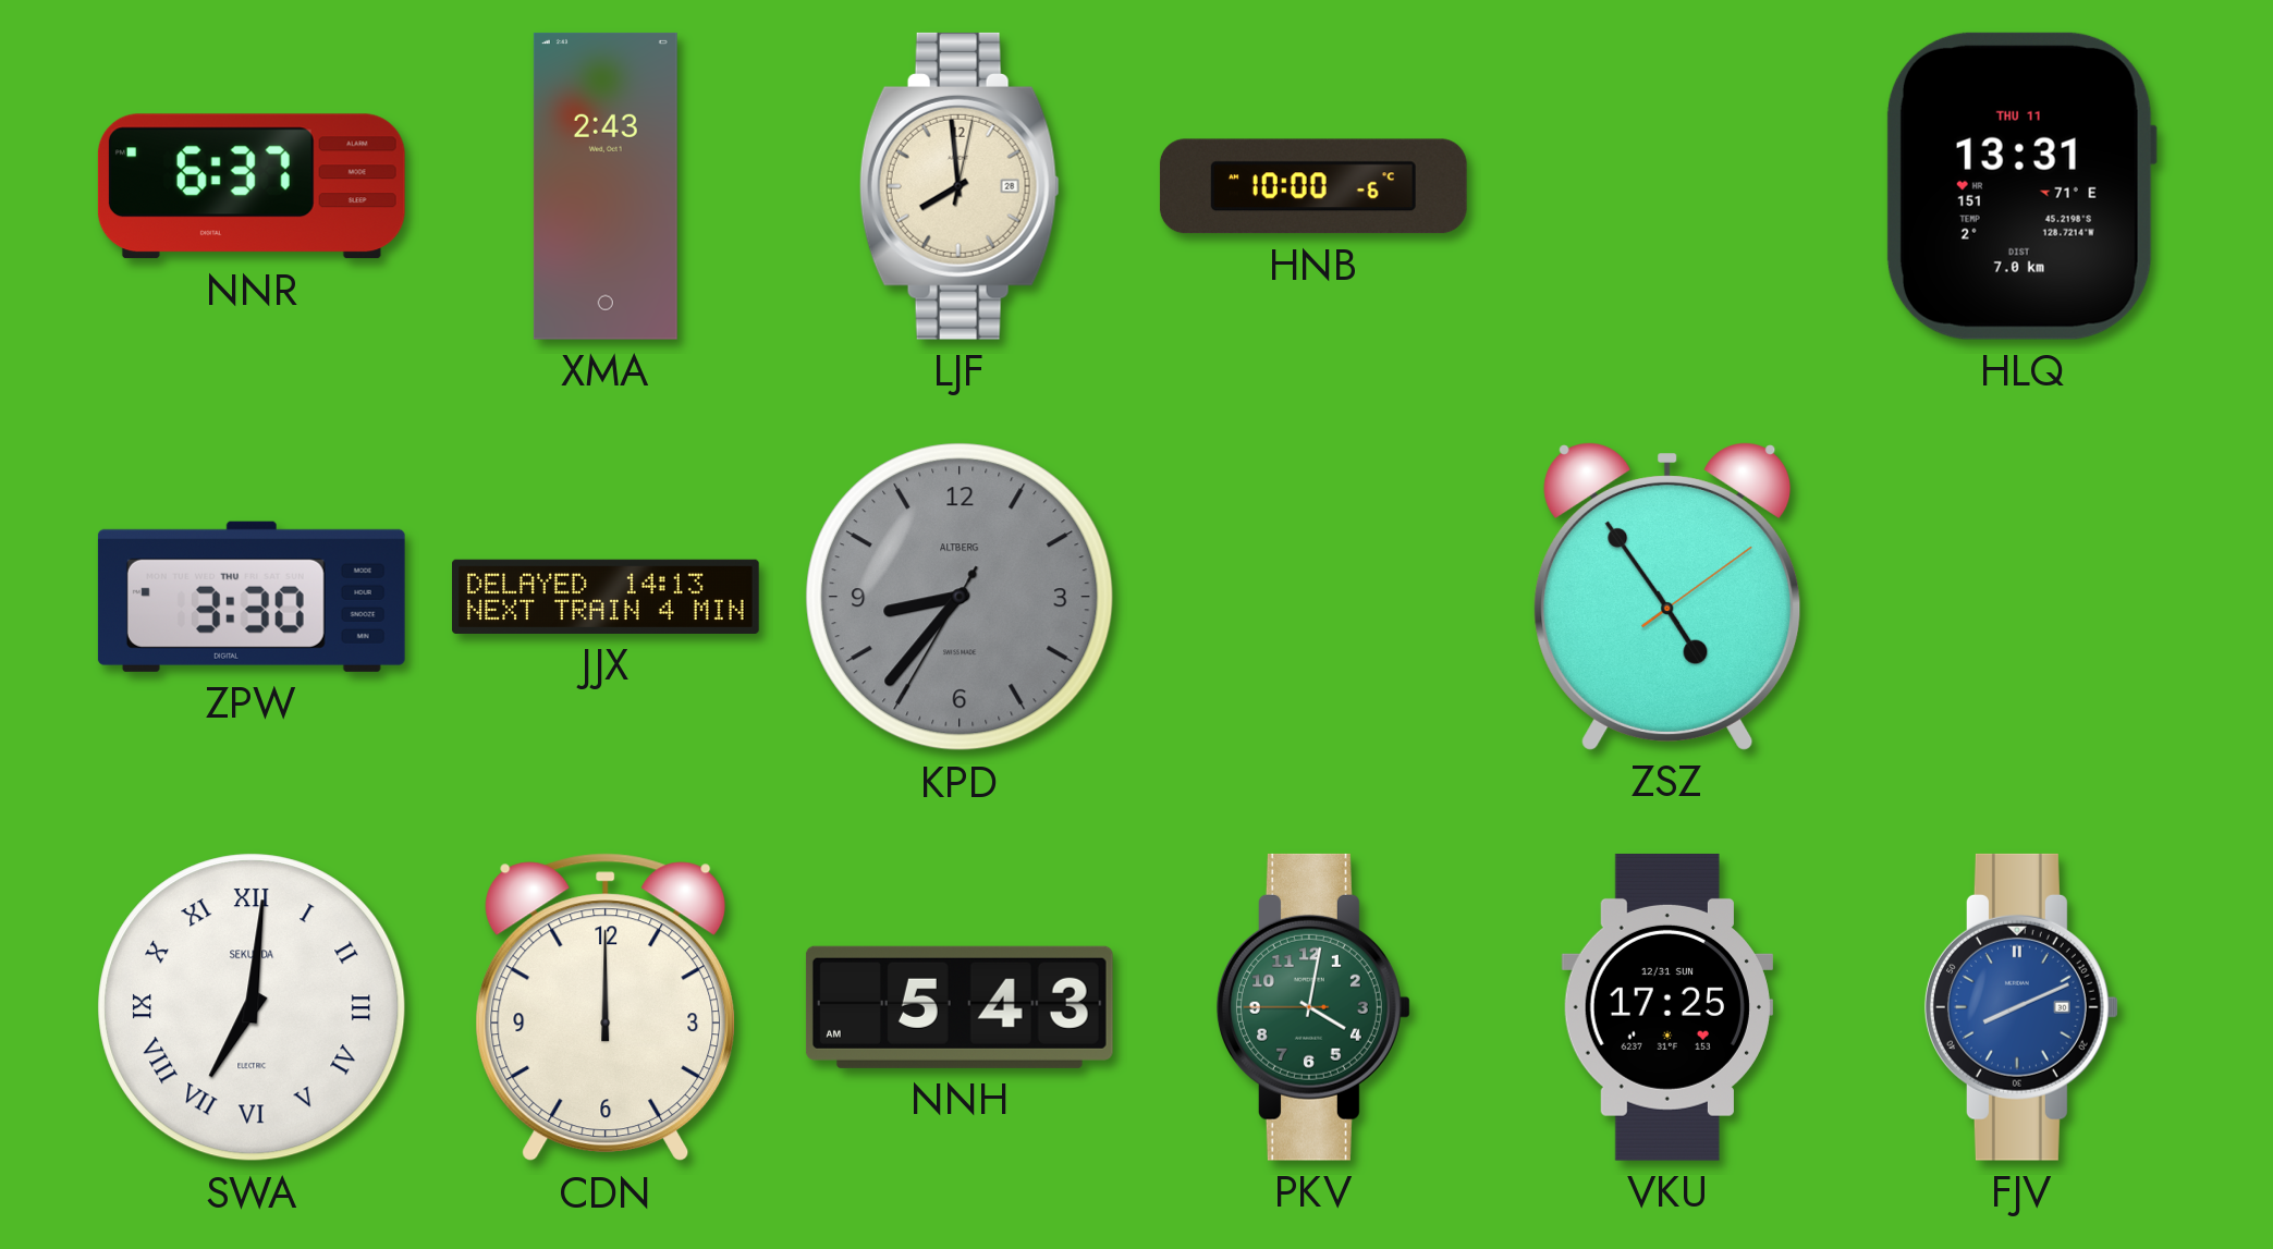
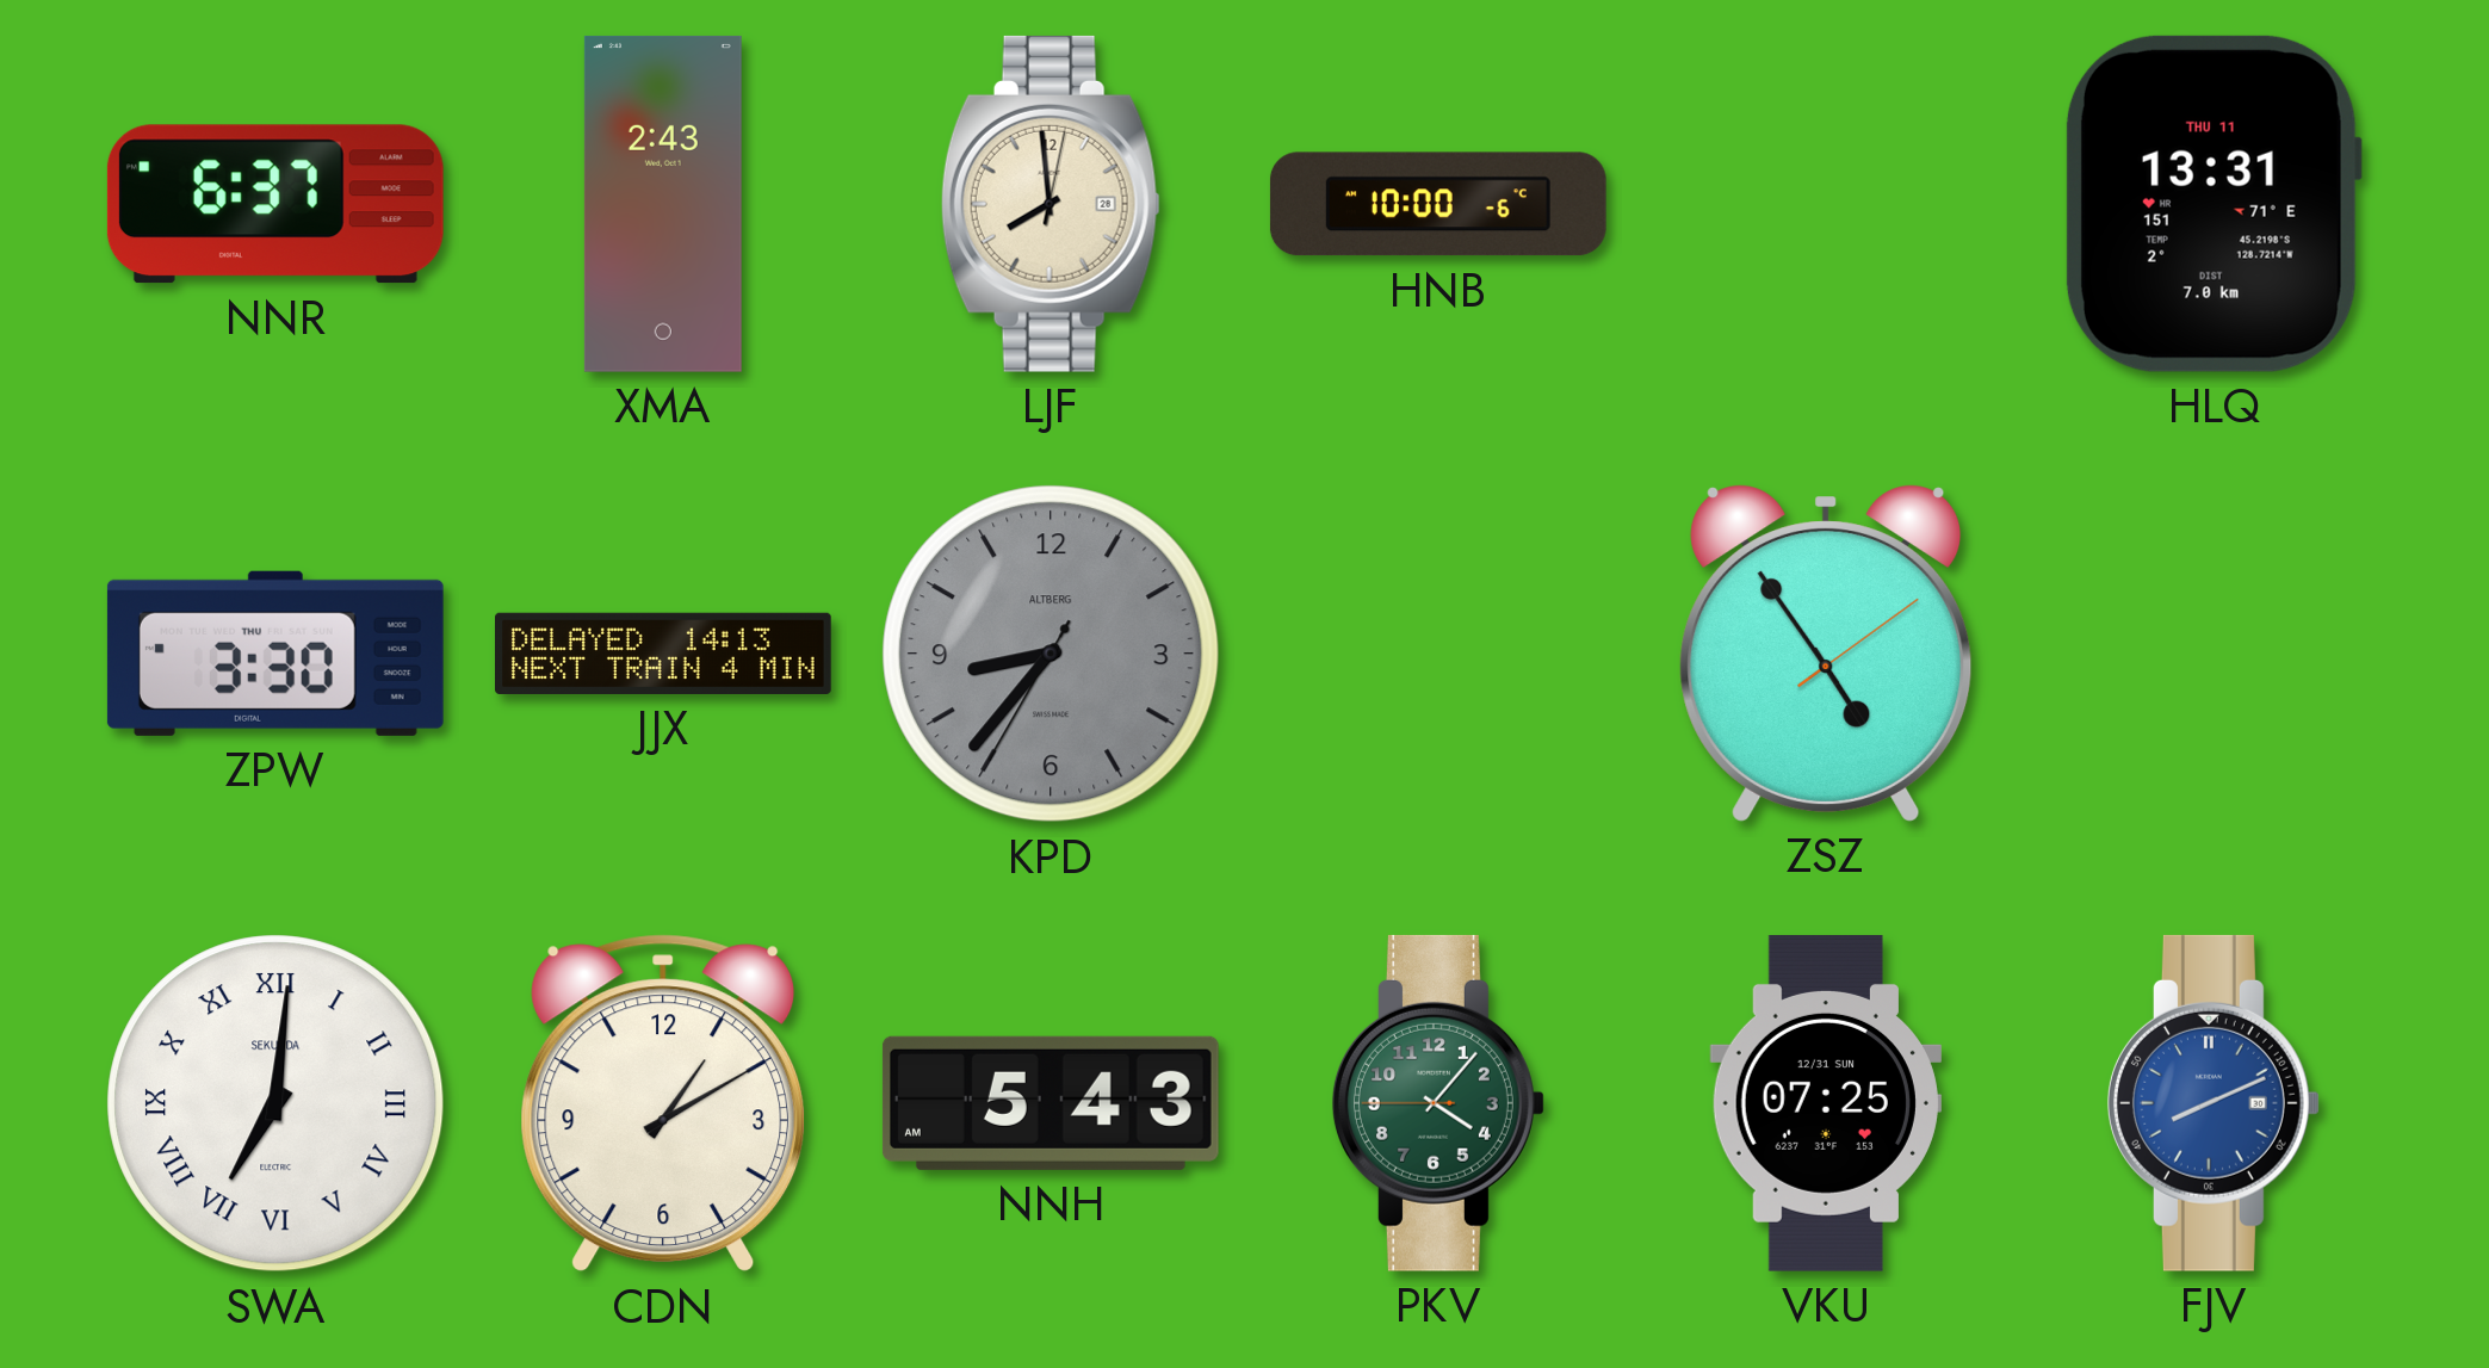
CDN: 12:00 -> 1:10 (663, 1103)
PKV: 4:01 -> 4:06 (1438, 1103)
VKU: 17:25 -> 07:25 (1826, 1103)
